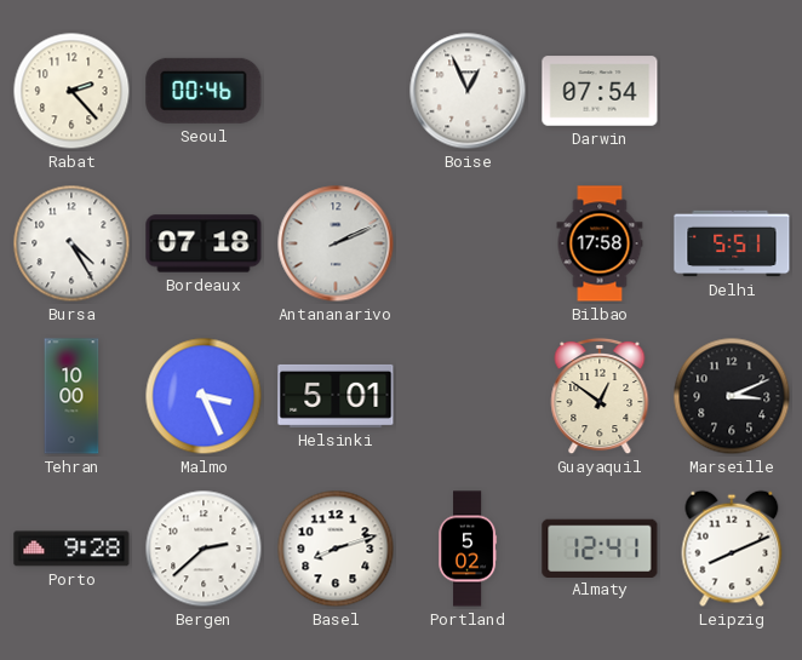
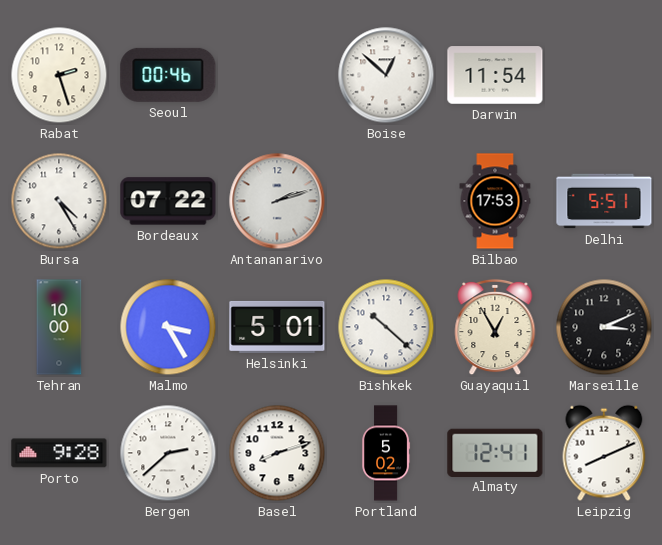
Rabat: 2:23 -> 2:27 (59, 75)
Boise: 12:56 -> 12:52 (386, 75)
Darwin: 07:54 -> 11:54 (495, 75)
Bordeaux: 07:18 -> 07:22 (168, 201)
Antananarivo: 2:11 -> 2:12 (277, 201)
Bilbao: 17:58 -> 17:53 (495, 201)
Malmo: 3:26 -> 3:25 (168, 327)
Bishkek: none -> 10:22 (386, 327)
Guayaquil: 12:51 -> 12:55 (495, 327)
